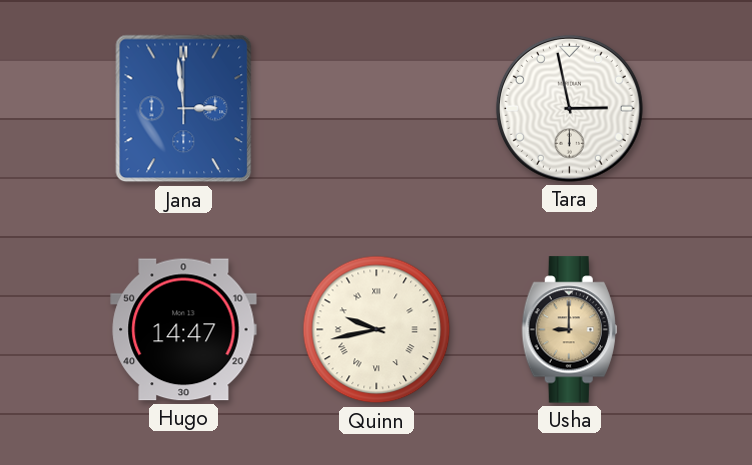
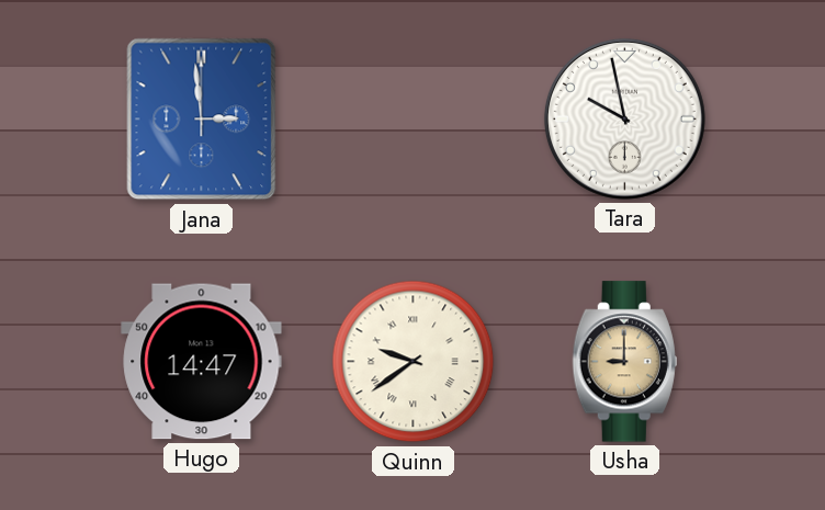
Tara: 2:58 -> 9:58 (624, 118)
Quinn: 9:43 -> 9:39 (414, 362)
